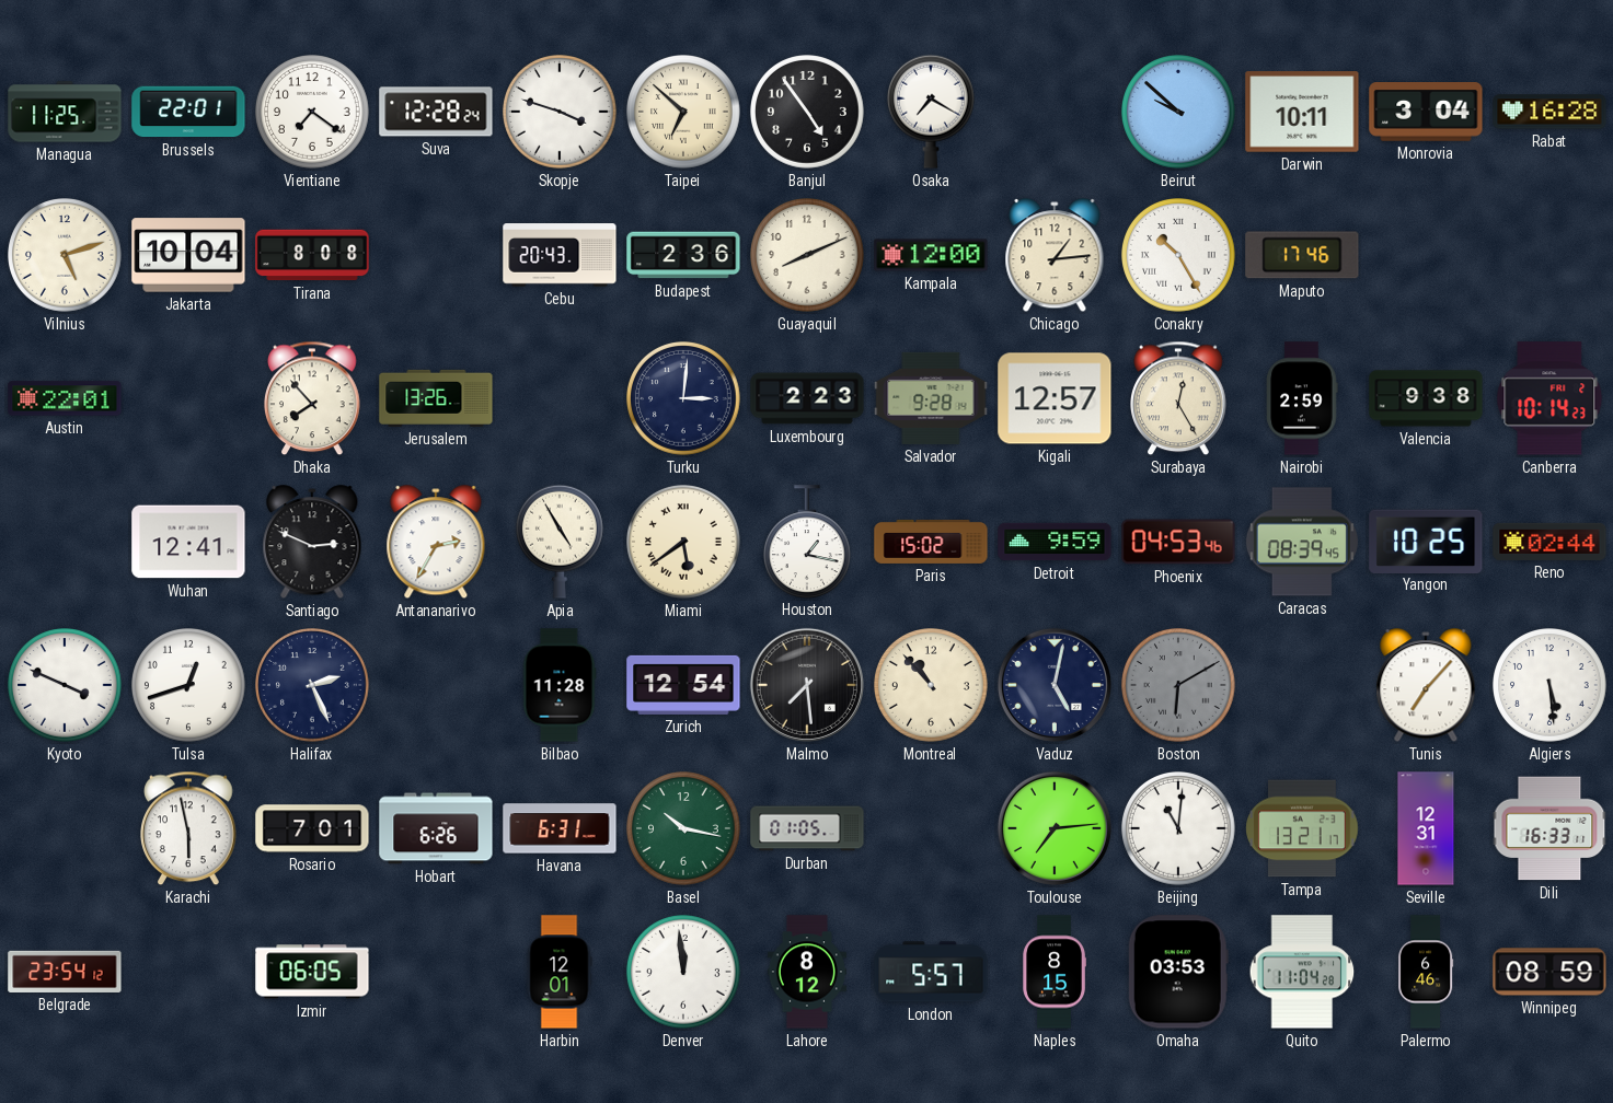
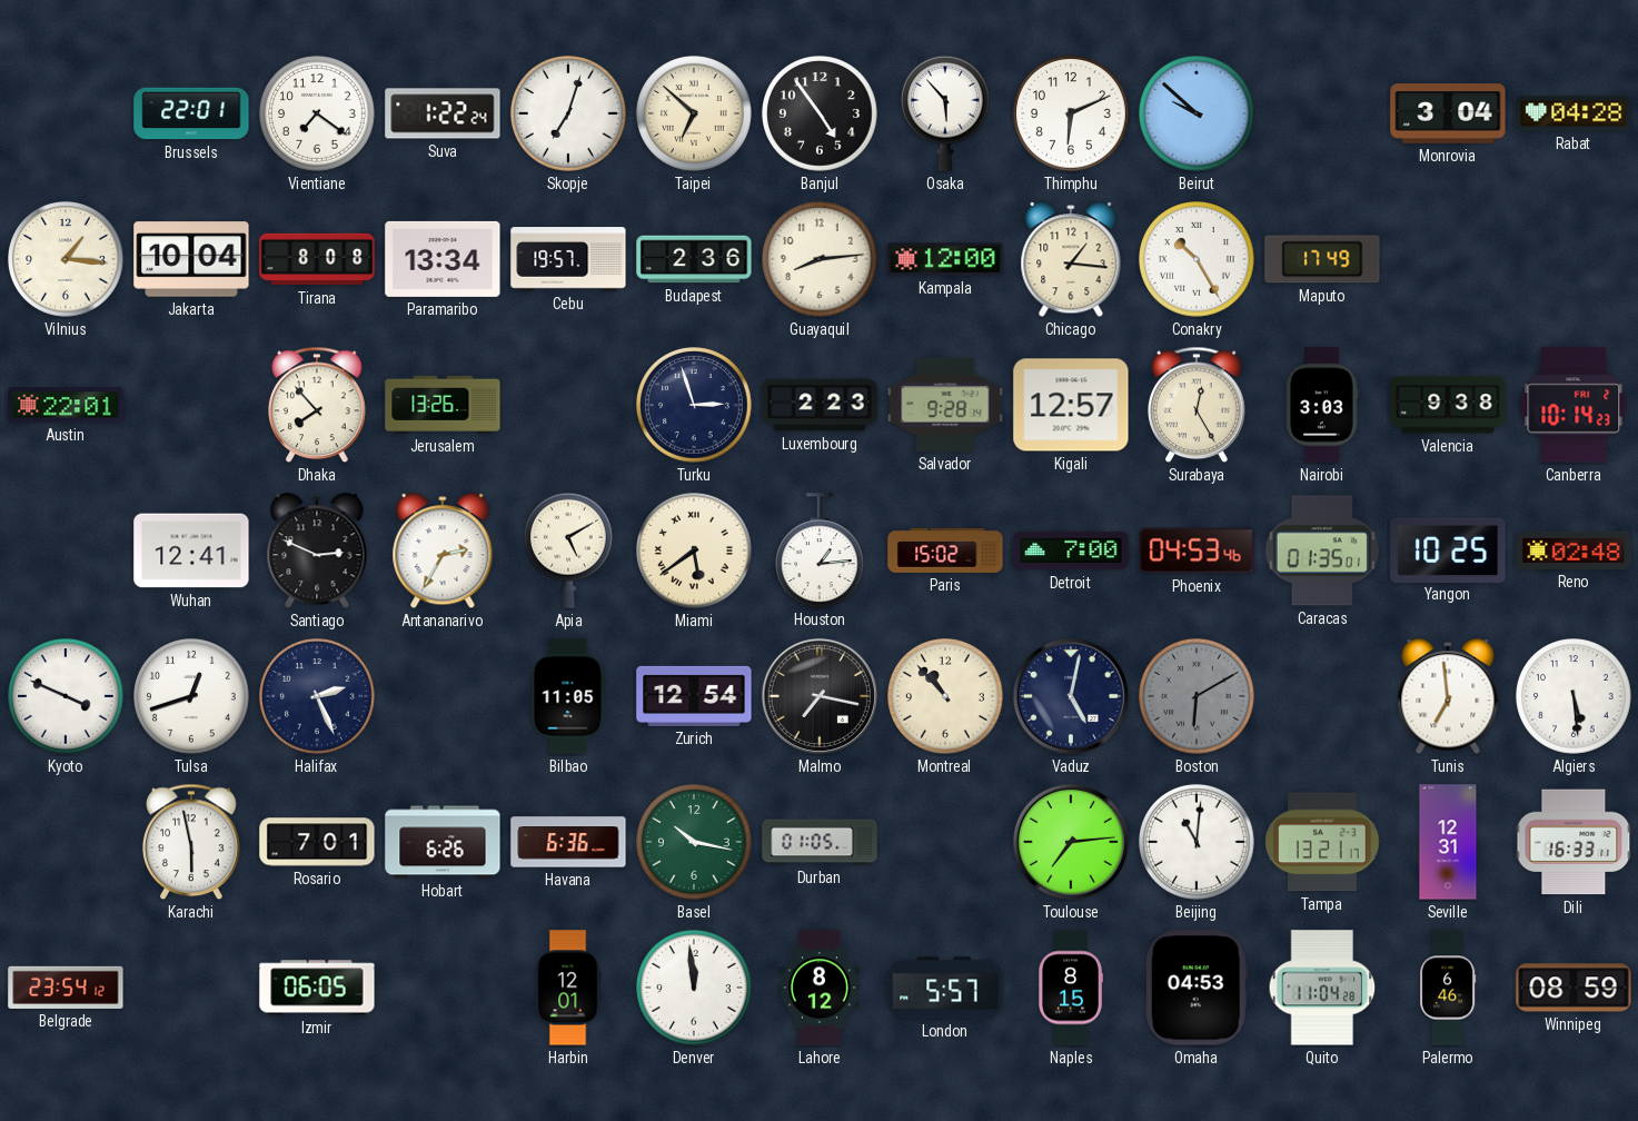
Managua: 11:25 -> none (65, 112)
Suva: 12:28 -> 1:22 (443, 113)
Skopje: 3:48 -> 7:03 (569, 115)
Osaka: 7:20 -> 5:53 (945, 113)
Thimphu: none -> 6:11 (1072, 115)
Darwin: 10:11 -> none (1302, 112)
Rabat: 16:28 -> 04:28 (1574, 113)
Vilnius: 5:12 -> 1:16 (67, 260)
Paramaribo: none -> 13:34 (443, 259)
Cebu: 20:43 -> 19:57 (568, 259)
Guayaquil: 8:11 -> 8:14 (821, 260)
Chicago: 1:14 -> 1:16 (1071, 260)
Maputo: 17:46 -> 17:49 (1322, 259)
Turku: 3:01 -> 2:57 (695, 406)
Nairobi: 2:59 -> 3:03 (1322, 405)
Apia: 4:55 -> 5:10 (568, 550)
Houston: 1:17 -> 1:14 (820, 550)
Detroit: 9:59 -> 7:00 (1071, 550)
Caracas: 08:39 -> 01:35 (1322, 550)
Reno: 02:44 -> 02:48 (1574, 550)
Bilbao: 11:28 -> 11:05 (568, 696)
Malmo: 7:29 -> 7:17 (820, 696)
Tunis: 7:07 -> 6:59 (1448, 697)
Havana: 6:31 -> 6:36 (568, 842)
Omaha: 03:53 -> 04:53 (1197, 988)
